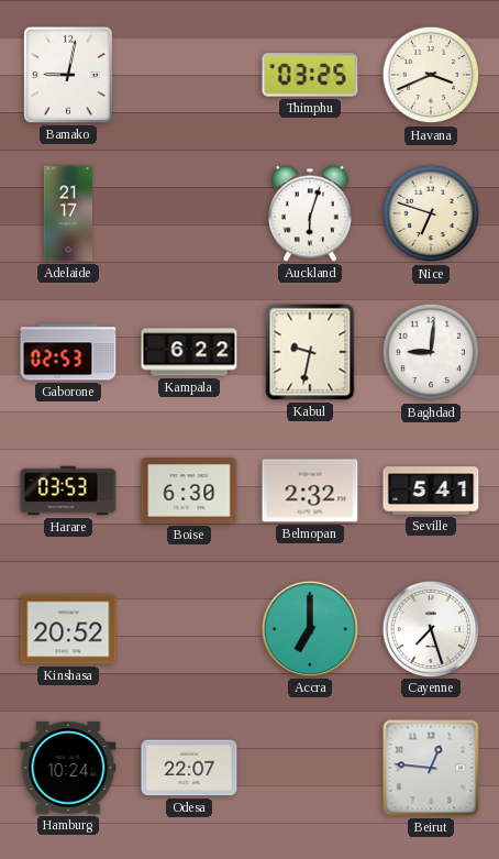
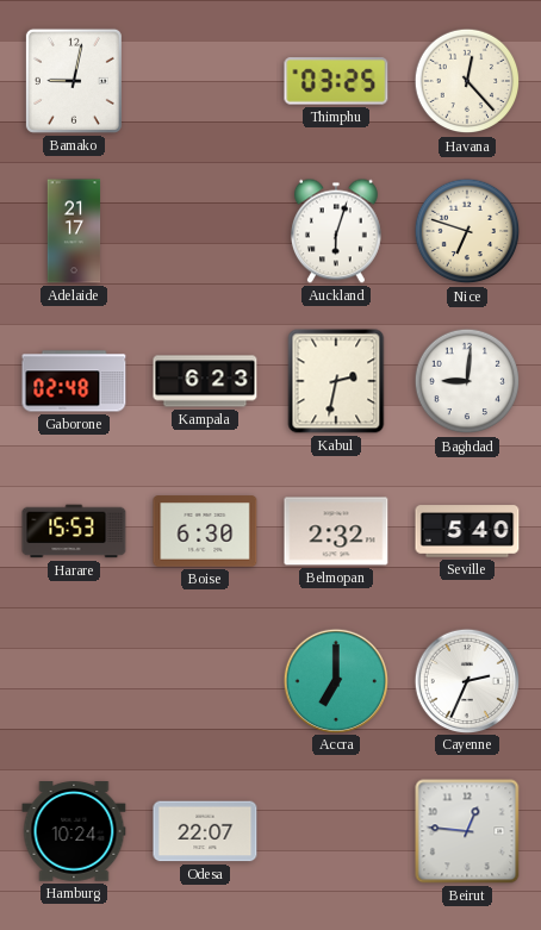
Havana: 3:41 -> 12:23 (467, 81)
Gaborone: 02:53 -> 02:48 (74, 381)
Kampala: 6:22 -> 6:23 (205, 381)
Kabul: 9:32 -> 2:32 (336, 381)
Harare: 03:53 -> 15:53 (74, 531)
Seville: 5:41 -> 5:40 (467, 531)
Kinshasa: 20:52 -> none (68, 629)
Cayenne: 7:27 -> 2:34 (466, 680)
